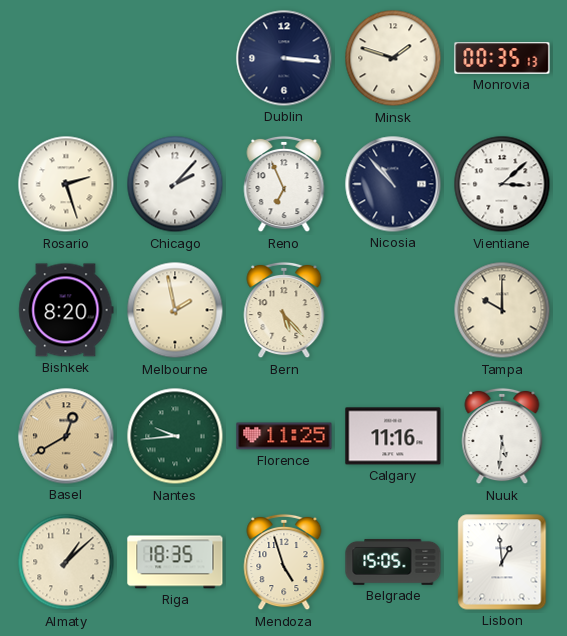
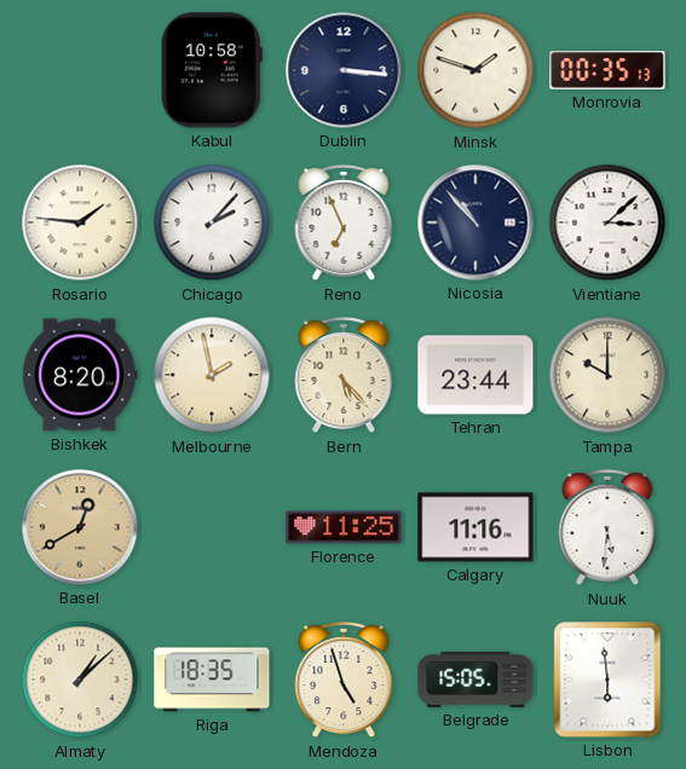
Kabul: none -> 10:58 (212, 70)
Rosario: 2:27 -> 1:46 (80, 222)
Tehran: none -> 23:44 (475, 375)
Nantes: 9:44 -> none (175, 436)
Lisbon: 12:59 -> 5:59 (607, 680)
